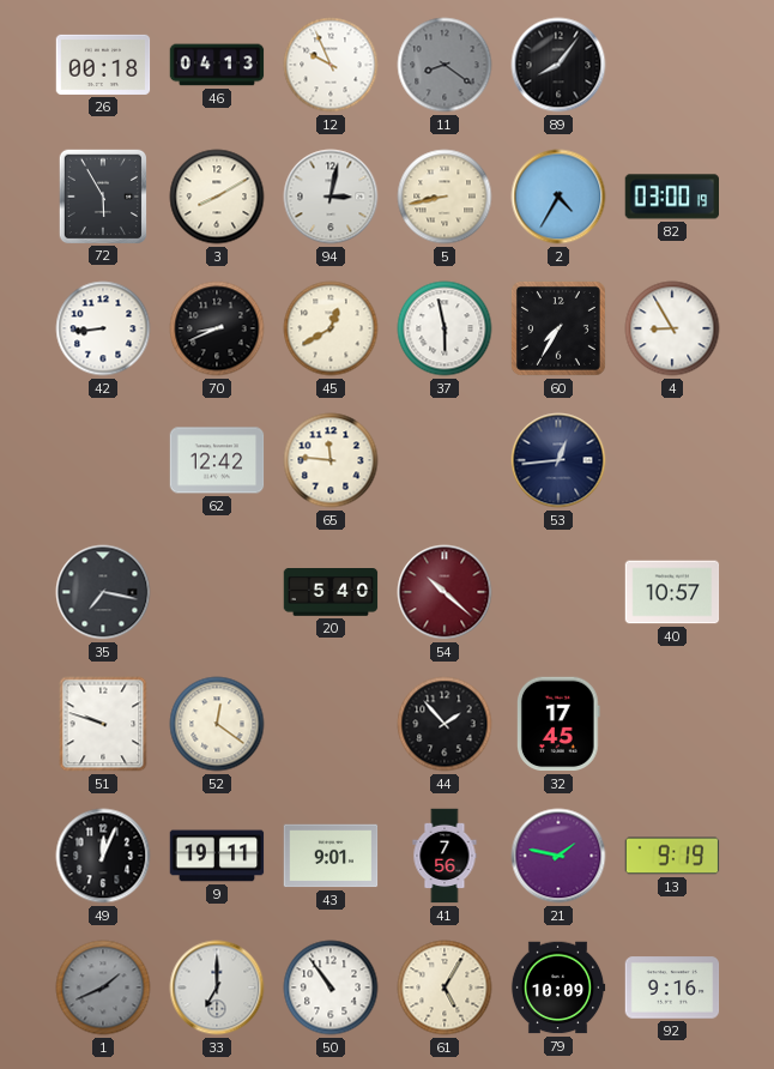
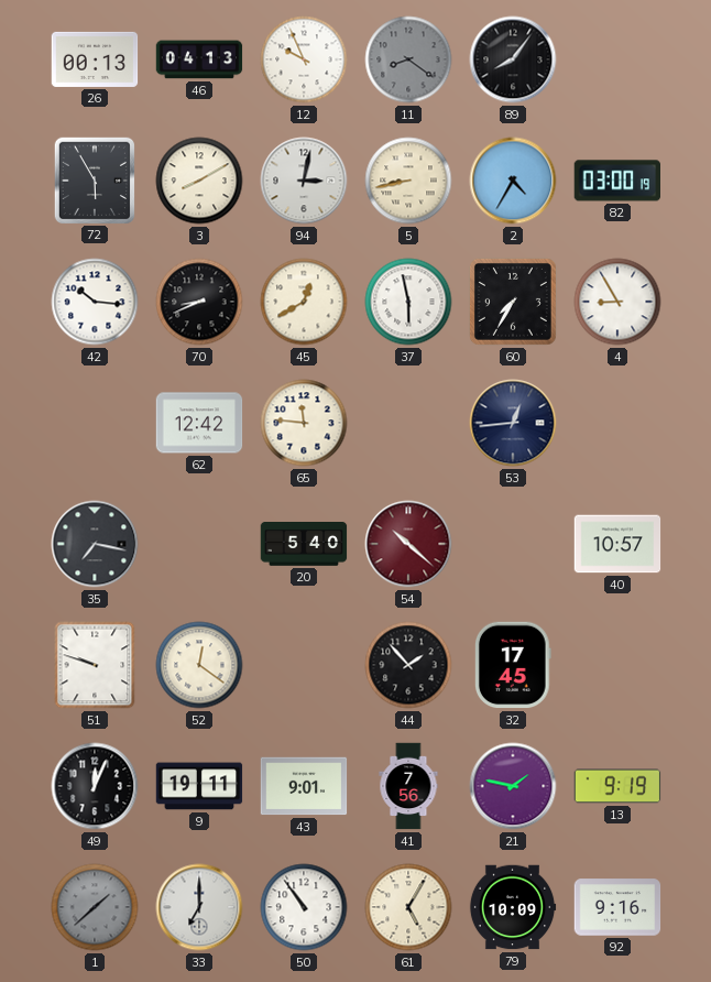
26: 00:18 -> 00:13 (95, 59)
42: 8:44 -> 10:16 (95, 302)
1: 1:41 -> 1:38 (95, 907)
